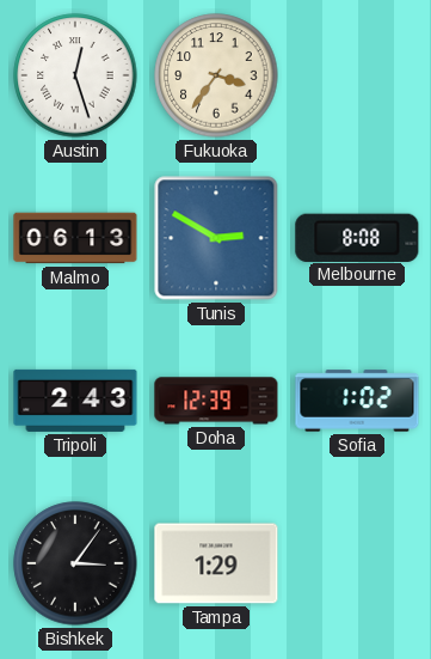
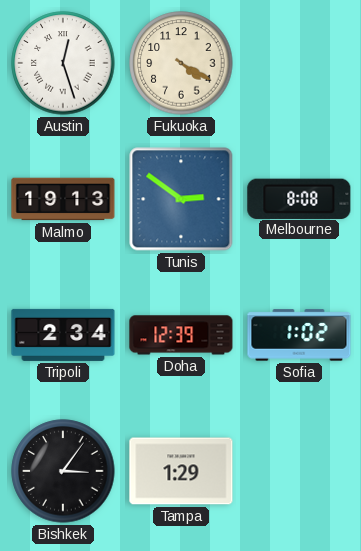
Fukuoka: 3:36 -> 4:20 (181, 63)
Malmo: 06:13 -> 19:13 (63, 199)
Tunis: 2:50 -> 2:51 (181, 199)
Tripoli: 2:43 -> 2:34 (63, 335)
